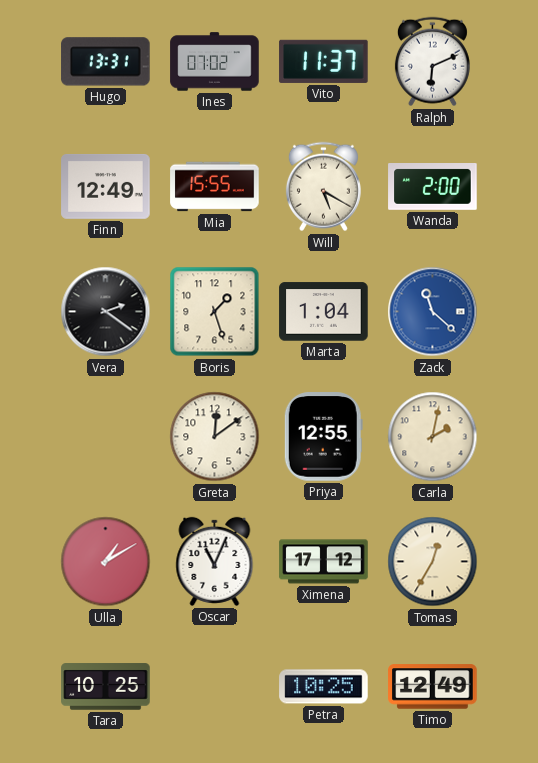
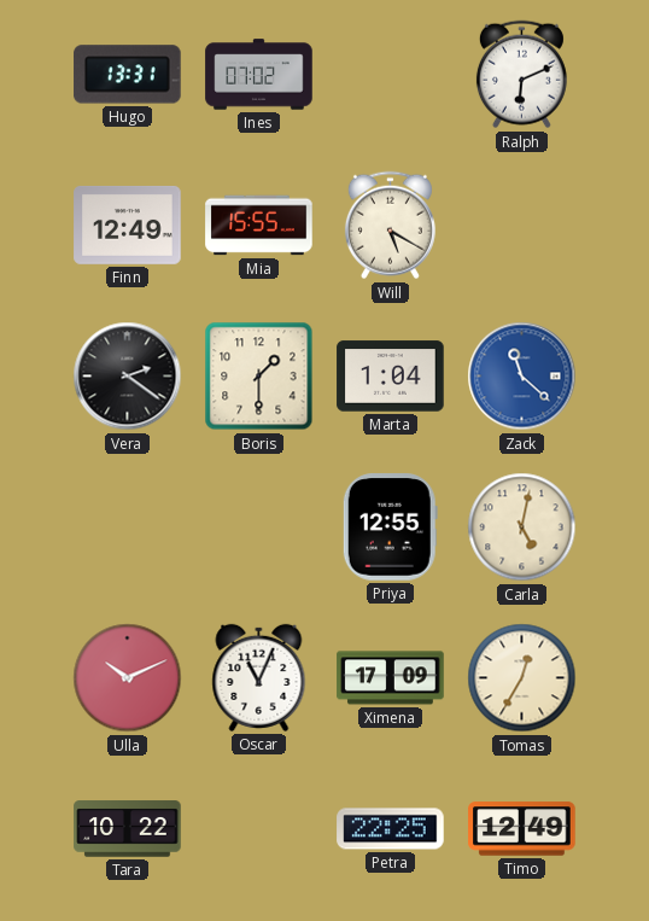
Vito: 11:37 -> none (324, 61)
Wanda: 2:00 -> none (433, 187)
Boris: 1:27 -> 1:30 (259, 377)
Greta: 12:09 -> none (215, 437)
Carla: 2:02 -> 5:02 (522, 527)
Ulla: 1:10 -> 10:11 (128, 678)
Ximena: 17:12 -> 17:09 (391, 678)
Tara: 10:25 -> 10:22 (128, 829)
Petra: 10:25 -> 22:25 (391, 829)
